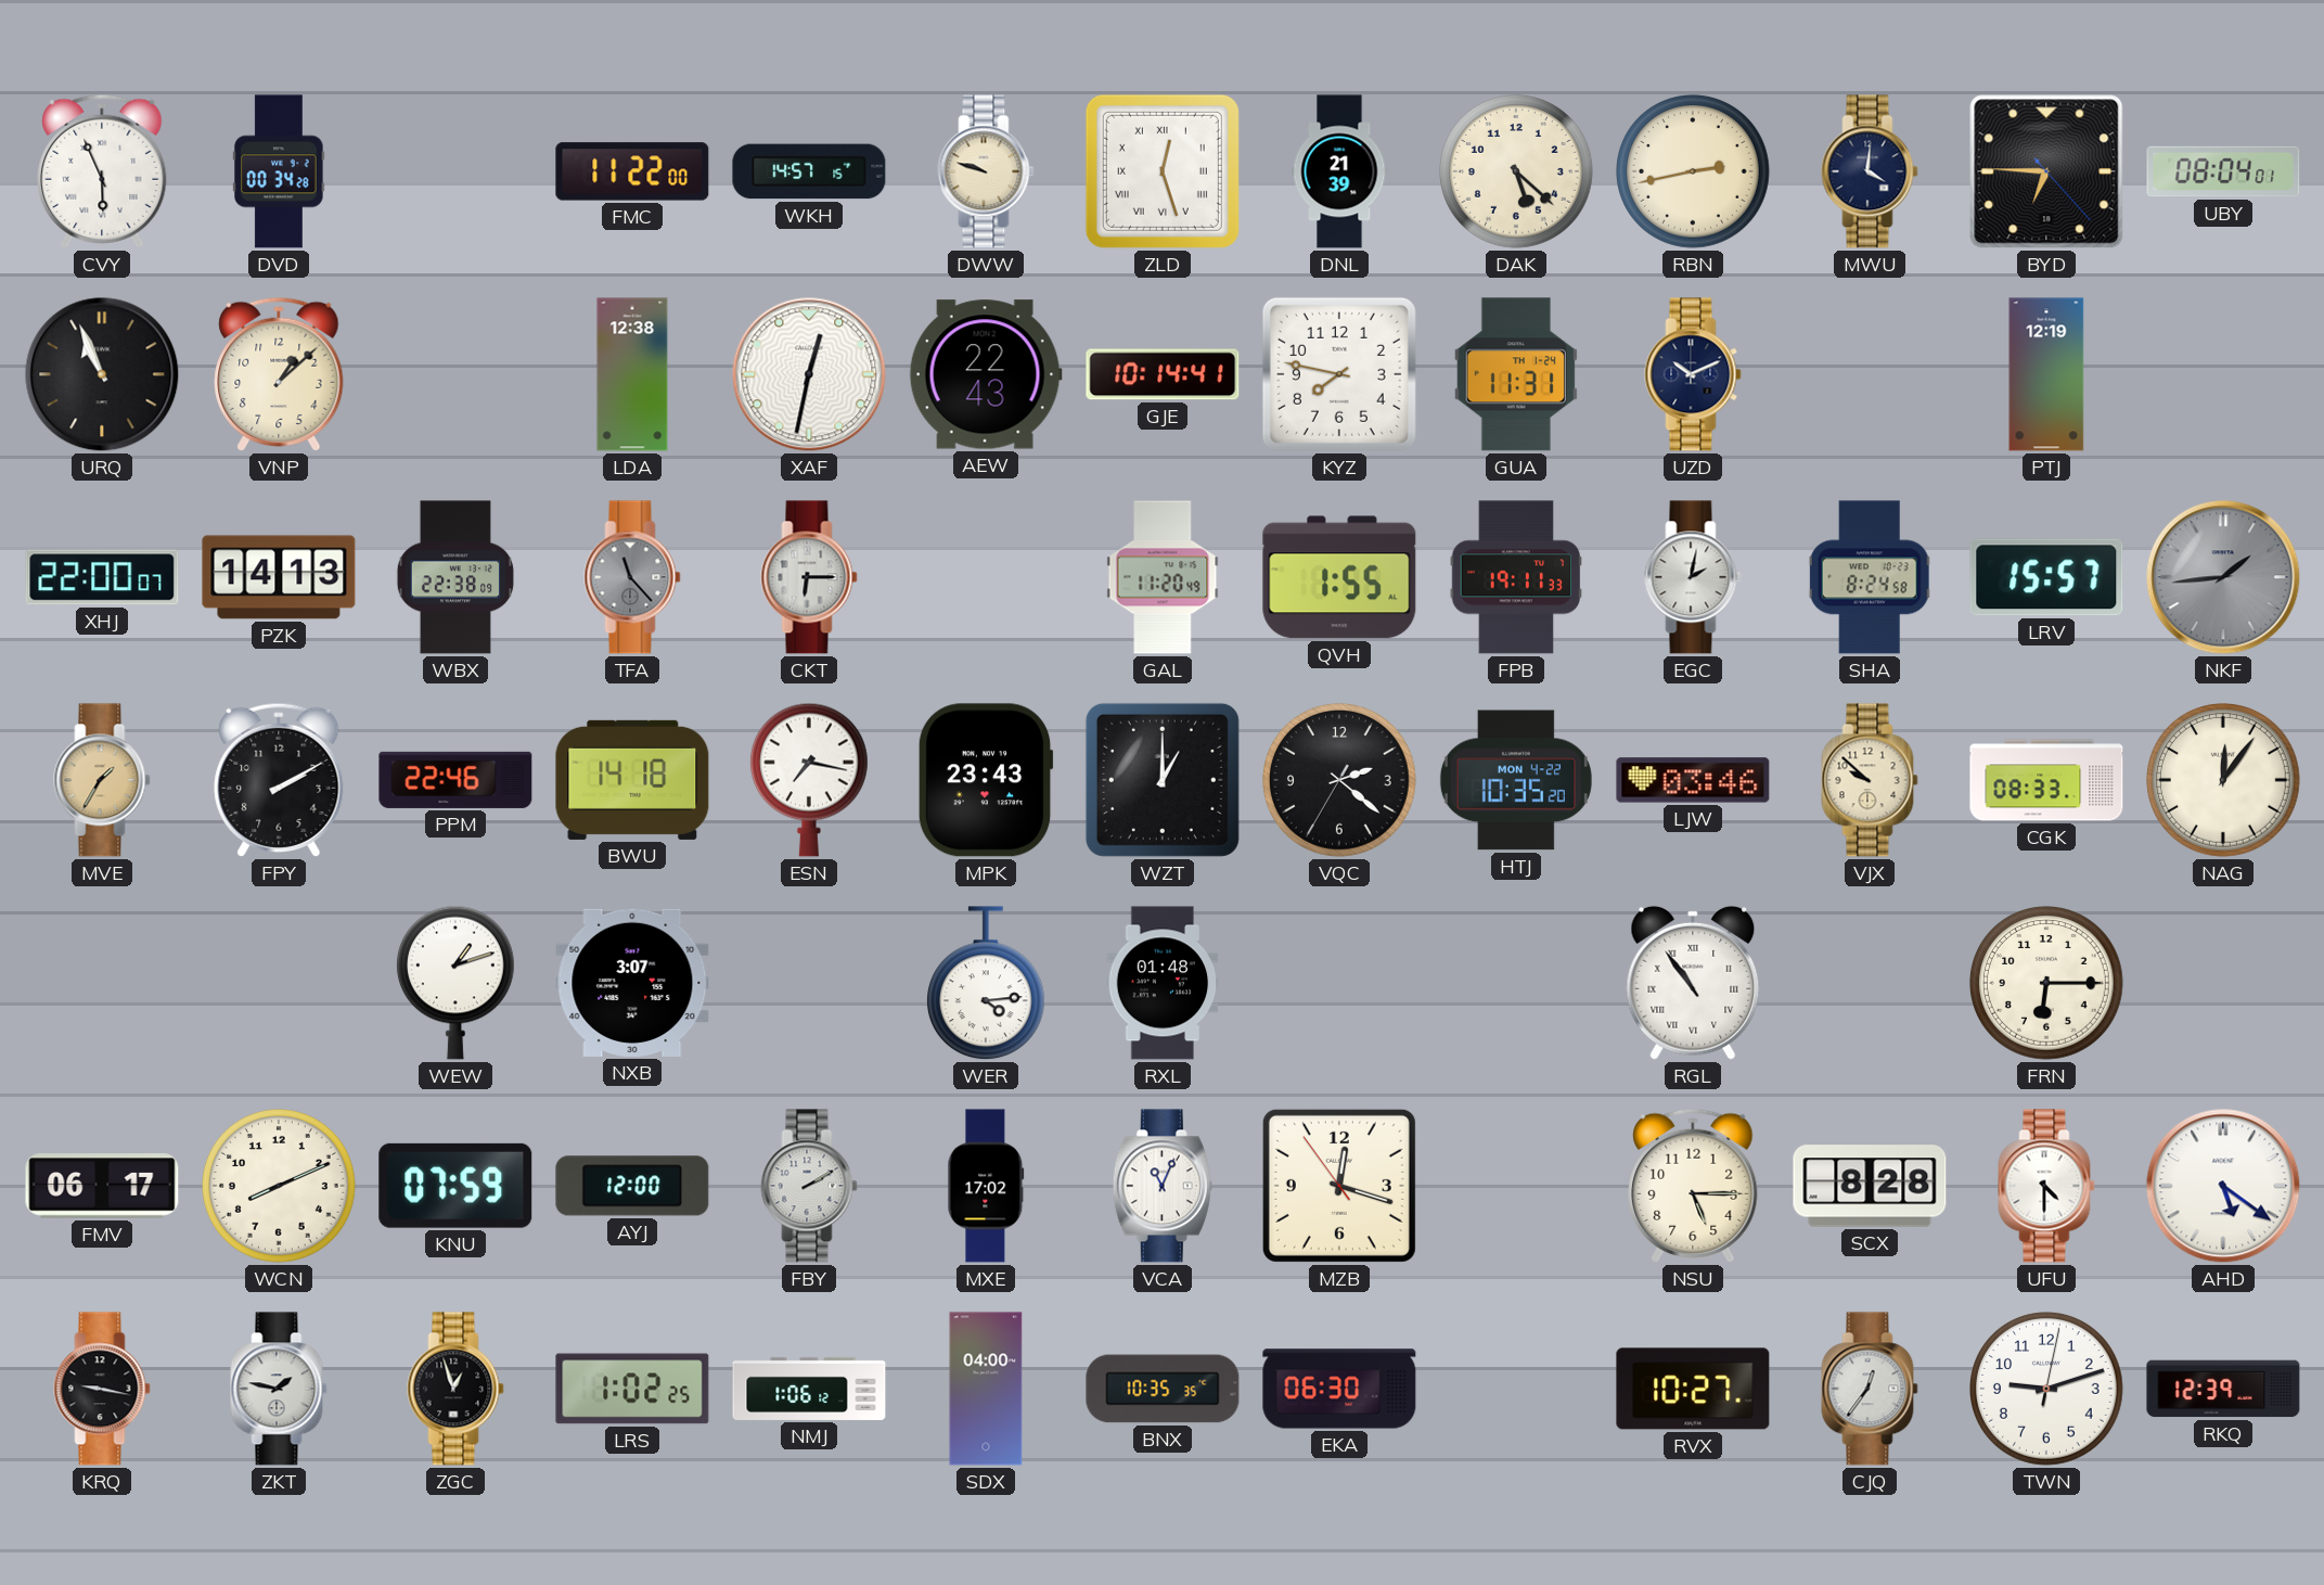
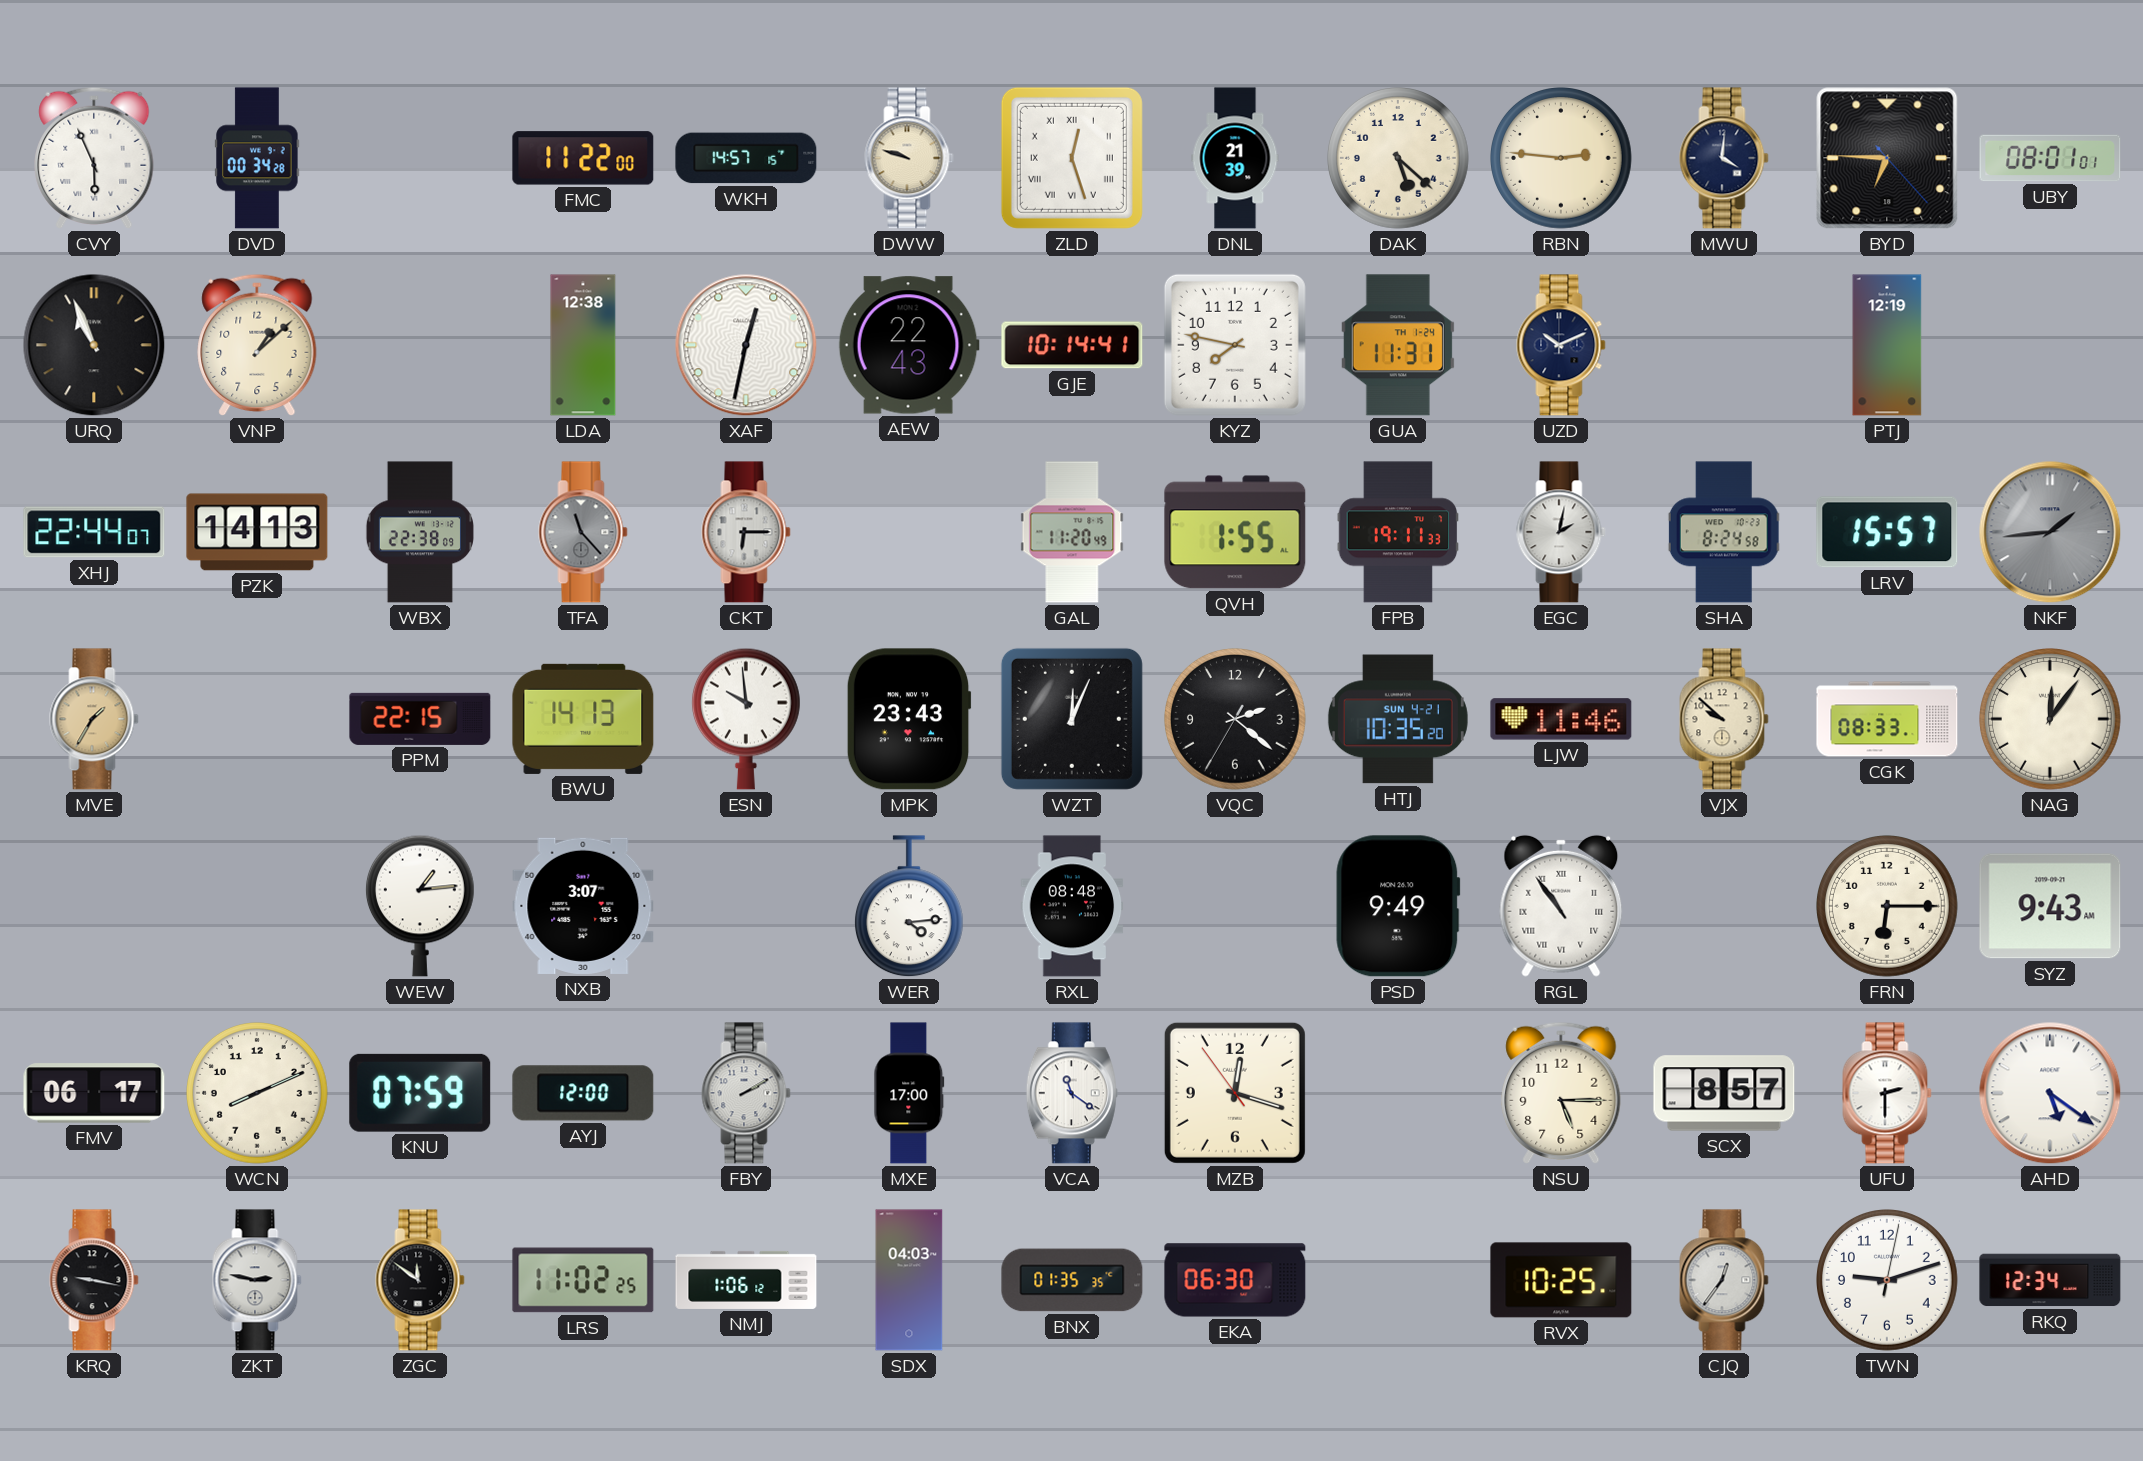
RBN: 2:43 -> 2:46 (1562, 159)
UBY: 08:04 -> 08:01 (2050, 158)
XHJ: 22:00 -> 22:44 (94, 532)
FPY: 2:10 -> none (279, 780)
PPM: 22:46 -> 22:15 (420, 719)
BWU: 14:18 -> 14:13 (583, 719)
ESN: 7:17 -> 9:59 (746, 719)
WZT: 1:00 -> 12:04 (1072, 719)
HTJ date: MON 4-22 -> SUN 4-21 (1398, 719)
LJW: 03:46 -> 11:46 (1561, 719)
WEW: 1:12 -> 1:14 (420, 906)
RXL: 01:48 -> 08:48 (1072, 906)
PSD: none -> 9:49 (1398, 906)
SYZ: none -> 9:43 (2050, 906)
MXE: 17:02 -> 17:00 (909, 1093)
VCA: 11:04 -> 11:21 (1072, 1093)
SCX: 8:28 -> 8:57 (1724, 1093)
UFU: 4:30 -> 2:30 (1887, 1093)
ZKT: 1:47 -> 2:47 (257, 1280)
ZGC: 12:57 -> 11:51 (420, 1280)
LRS: 1:02 -> 11:02 (583, 1280)
SDX: 04:00 -> 04:03 (909, 1280)
BNX: 10:35 -> 01:35 (1072, 1280)
RVX: 10:27 -> 10:25 (1561, 1280)
RKQ: 12:39 -> 12:34 (2050, 1280)
